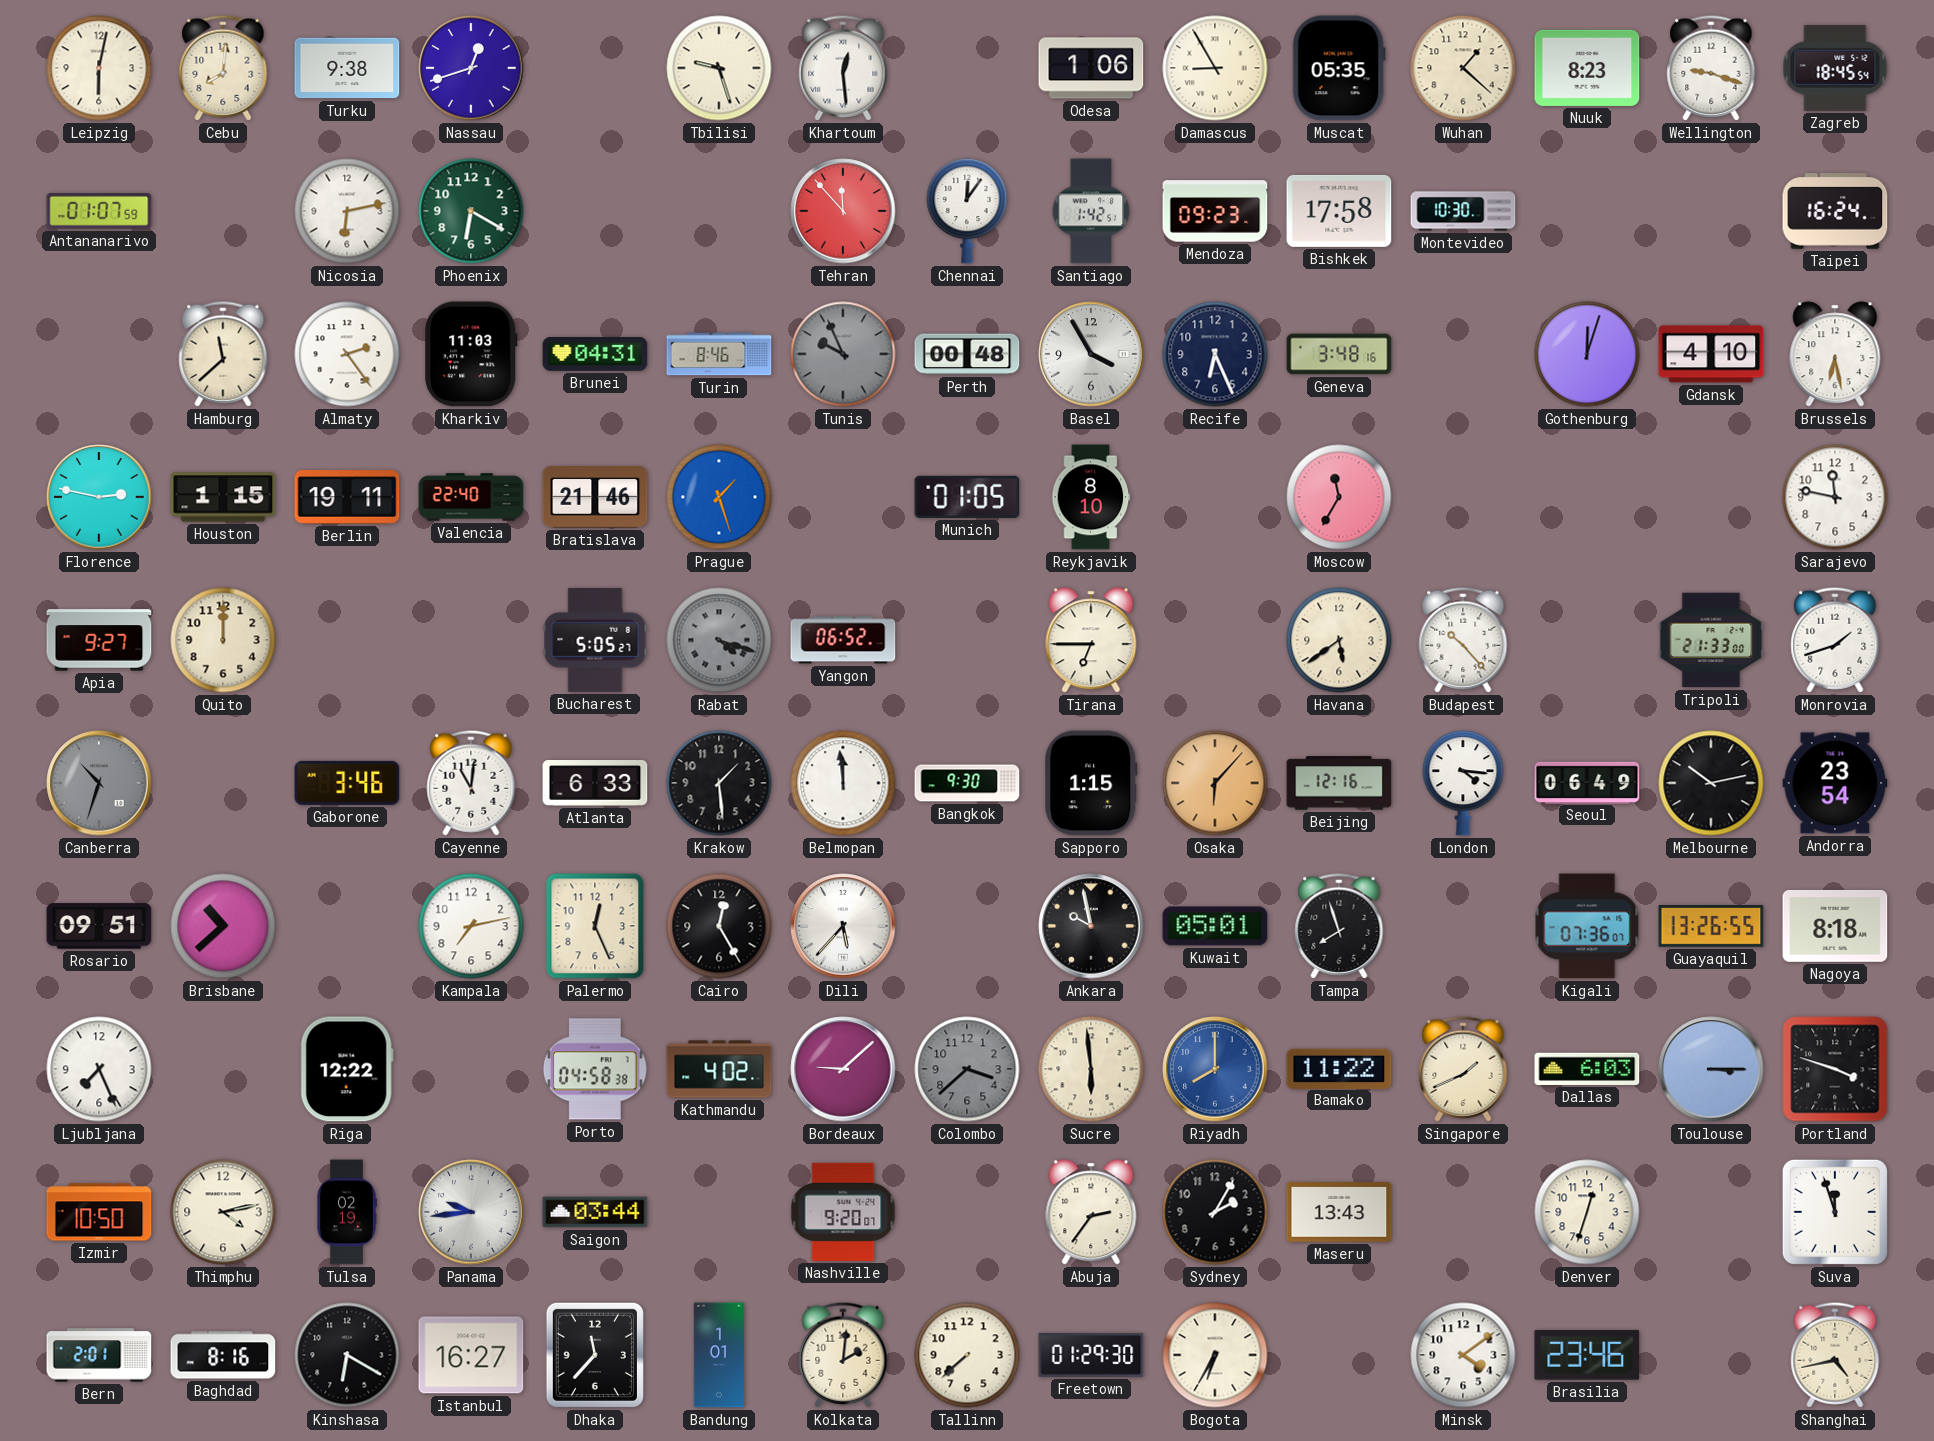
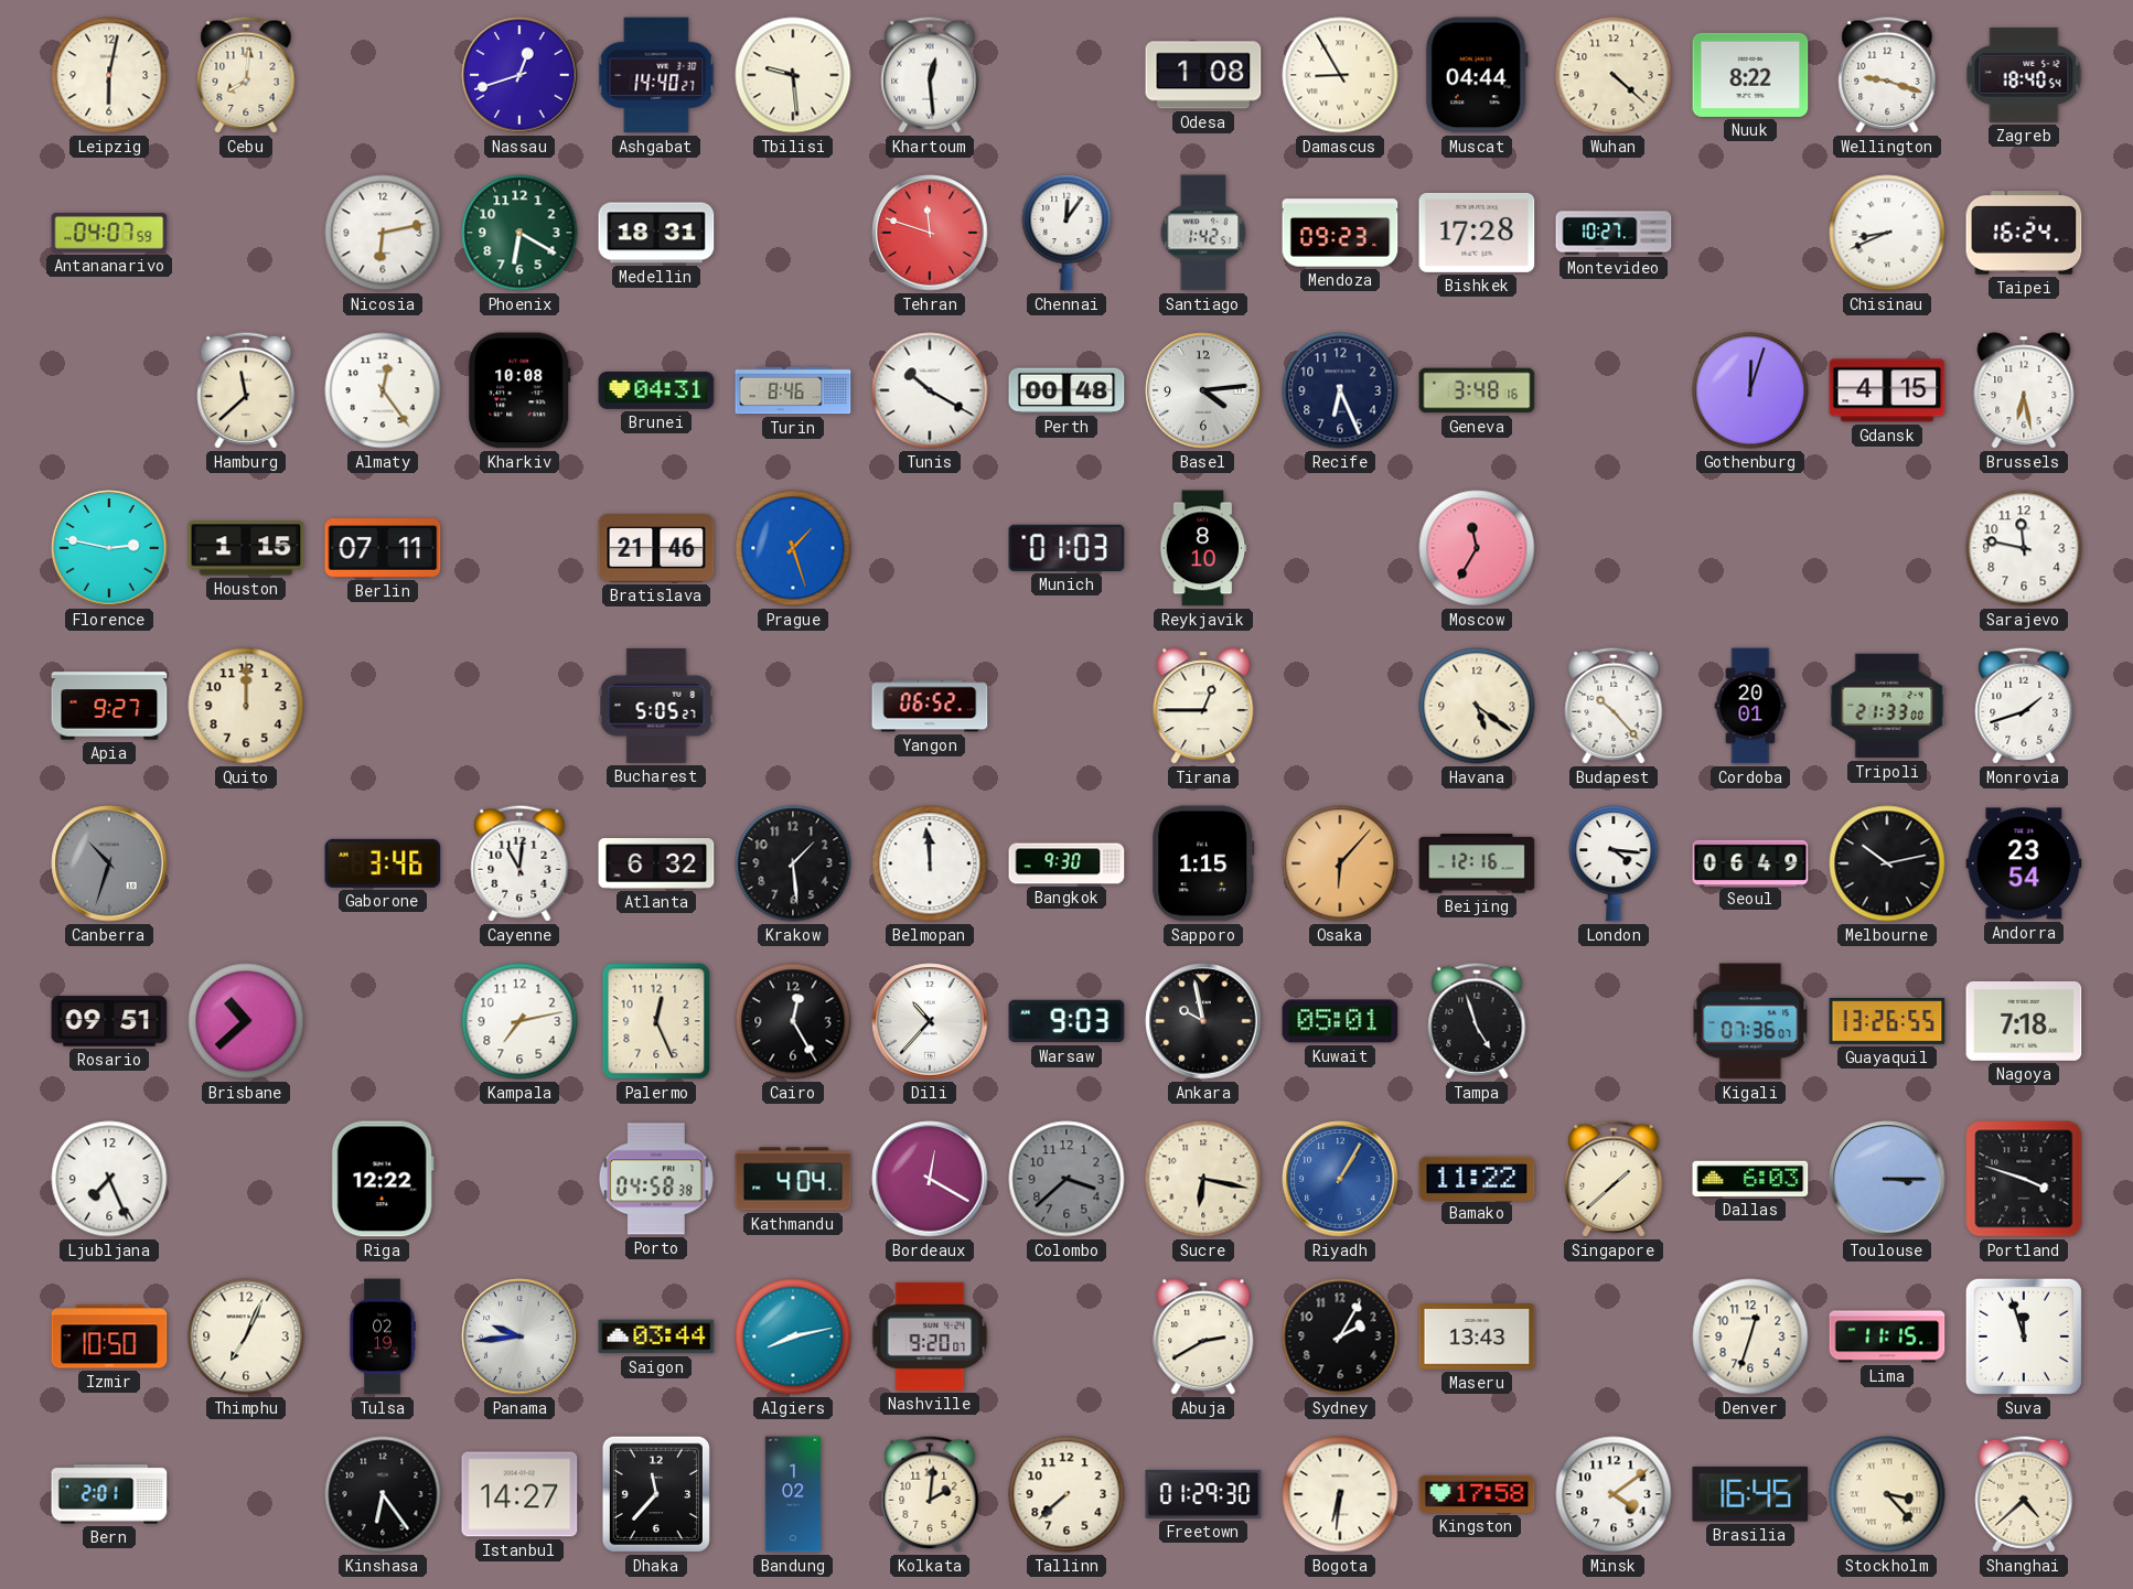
Turku: 9:38 -> none (347, 68)
Ashgabat: none -> 14:40 (656, 75)
Tbilisi: 9:27 -> 9:29 (793, 75)
Odesa: 1:06 -> 1:08 (1203, 75)
Muscat: 05:35 -> 04:44 (1477, 75)
Wuhan: 1:22 -> 4:22 (1614, 75)
Nuuk: 8:23 -> 8:22 (1750, 75)
Zagreb: 18:45 -> 18:40 (2024, 75)
Antananarivo: 01:07 -> 04:07 (109, 234)
Medellin: none -> 18:31 (656, 233)
Tehran: 11:53 -> 11:48 (930, 233)
Bishkek: 17:58 -> 17:28 (1477, 233)
Montevideo: 10:30 -> 10:27 (1614, 233)
Chisinau: none -> 8:41 (1887, 233)
Almaty: 2:24 -> 12:24 (383, 390)
Kharkiv: 11:03 -> 10:08 (519, 390)
Tunis: 9:56 -> 10:20 (930, 390)
Tunis dial: grey -> white (930, 390)
Basel: 3:55 -> 4:14 (1203, 390)
Gdansk: 4:10 -> 4:15 (1887, 390)
Berlin: 19:11 -> 07:11 (383, 548)
Valencia: 22:40 -> none (471, 497)
Munich: 01:05 -> 01:03 (1066, 548)
Rabat: 4:18 -> none (719, 640)
Tirana: 6:45 -> 12:45 (1203, 706)
Havana: 5:39 -> 5:21 (1477, 706)
Cordoba: none -> 20:01 (1750, 706)
Atlanta: 6:33 -> 6:32 (656, 865)
Dili: 5:37 -> 10:37 (930, 1021)
Warsaw: none -> 9:03 (1066, 1021)
Tampa: 7:57 -> 4:57 (1477, 1021)
Nagoya: 8:18 -> 7:18 (2024, 1021)
Kathmandu: 4:02 -> 4:04 (793, 1179)
Bordeaux: 9:08 -> 12:20 (930, 1179)
Sucre: 5:59 -> 6:17 (1203, 1179)
Riyadh: 8:00 -> 1:05 (1340, 1179)
Singapore: 1:41 -> 1:38 (1614, 1179)
Thimphu: 4:13 -> 7:04 (246, 1336)
Algiers: none -> 8:13 (793, 1336)
Abuja: 2:36 -> 2:40 (1203, 1336)
Lima: none -> 11:15 (1887, 1336)
Baghdad: 8:16 -> none (223, 1355)
Kinshasa: 6:20 -> 6:24 (383, 1494)
Istanbul: 16:27 -> 14:27 (519, 1494)
Bandung: 1:01 -> 1:02 (793, 1494)
Bogota: 6:35 -> 6:31 (1340, 1494)
Kingston: none -> 17:58 (1477, 1494)
Brasilia: 23:46 -> 16:45 (1750, 1494)
Stockholm: none -> 3:23 (1887, 1494)
Shanghai: 4:43 -> 4:38 (2024, 1494)
